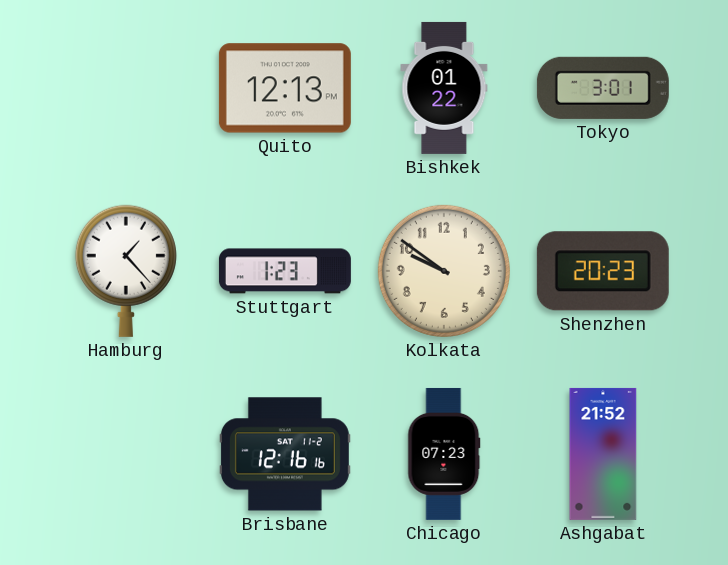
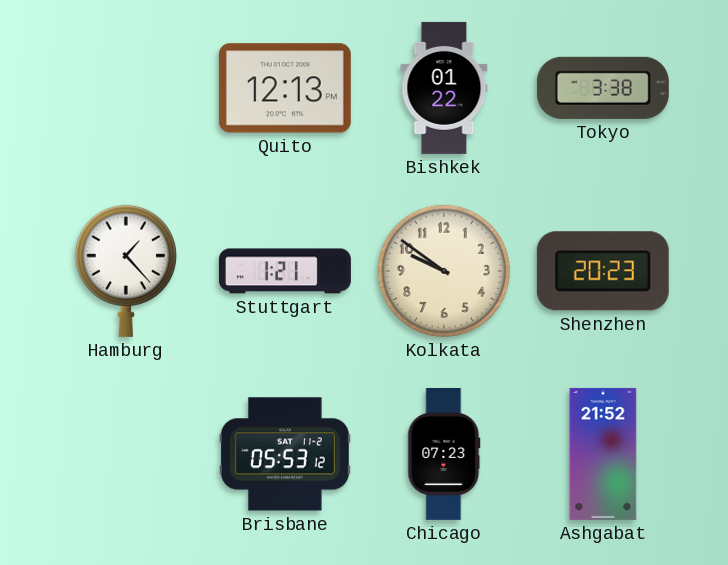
Tokyo: 3:01 -> 3:38 (603, 88)
Stuttgart: 1:23 -> 1:21 (285, 271)
Brisbane: 12:16 -> 05:53 (285, 454)
